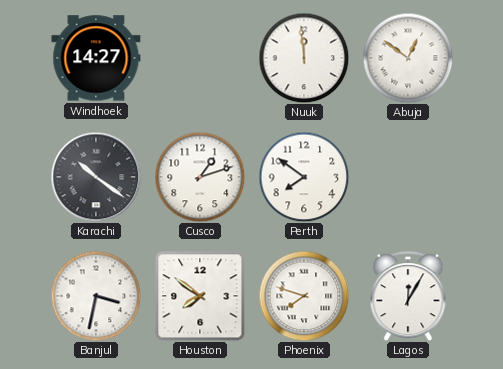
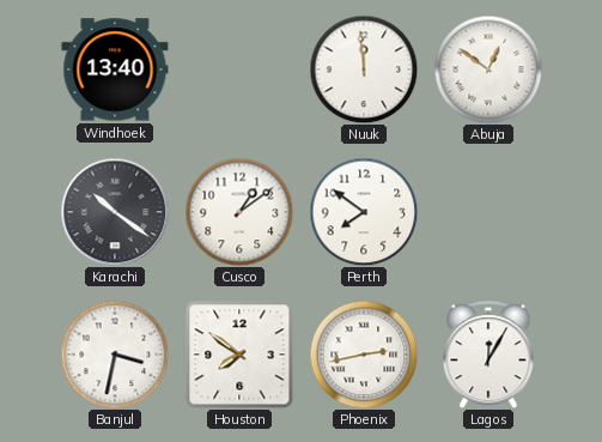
Windhoek: 14:27 -> 13:40 (115, 69)
Cusco: 1:12 -> 1:09 (239, 212)
Phoenix: 7:48 -> 2:43 (364, 355)
